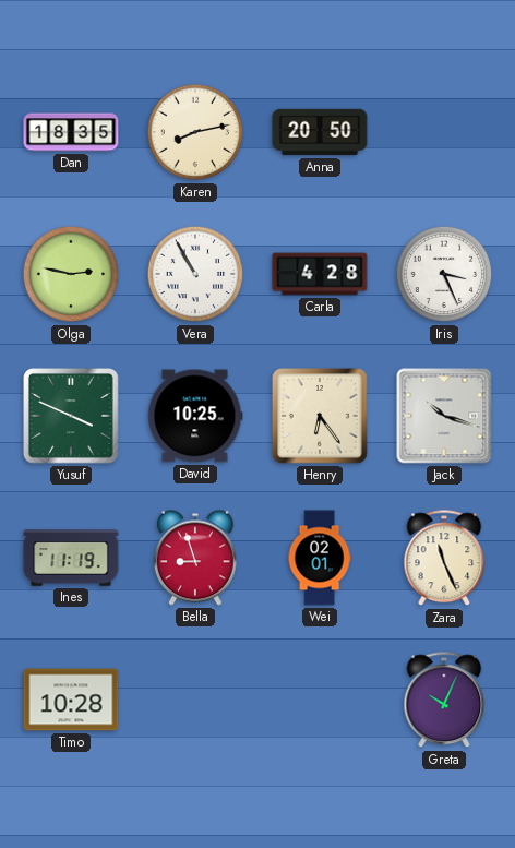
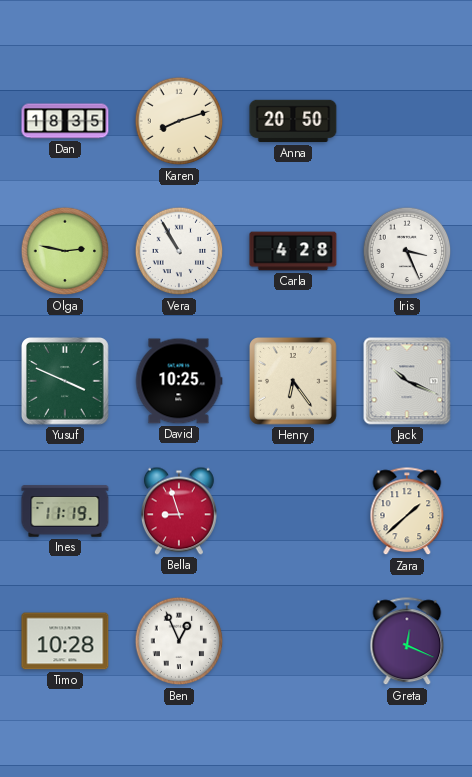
Karen: 8:13 -> 8:12 (179, 121)
Jack: 10:18 -> 10:19 (407, 381)
Wei: 02:01 -> none (320, 558)
Zara: 11:26 -> 1:38 (407, 512)
Ben: none -> 12:56 (179, 641)
Greta: 10:04 -> 12:19 (407, 642)
